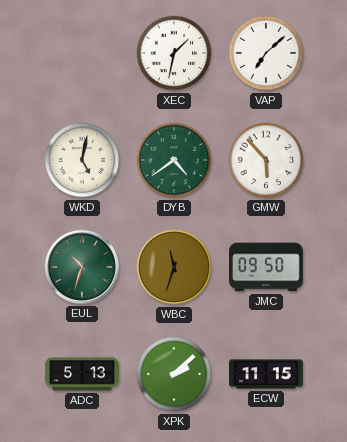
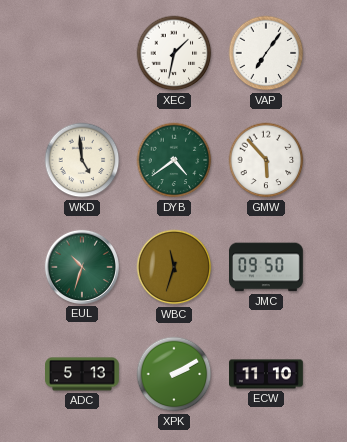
VAP: 7:08 -> 7:06 (266, 53)
WKD: 5:02 -> 4:59 (82, 160)
XPK: 2:08 -> 2:10 (174, 374)
ECW: 11:15 -> 11:10 (267, 374)
